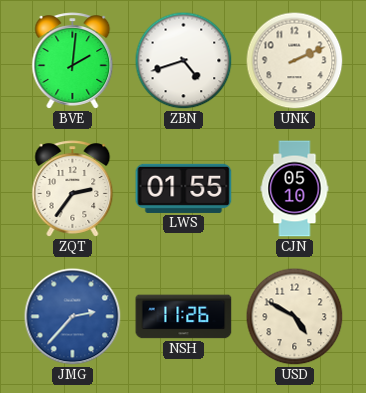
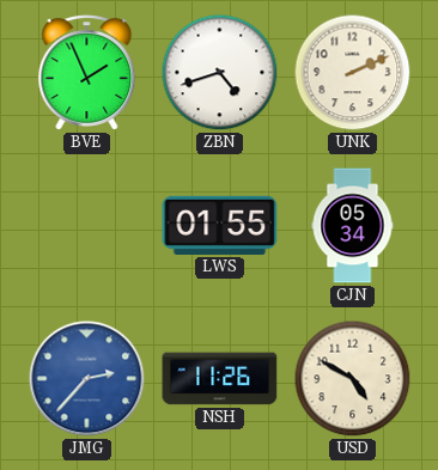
BVE: 2:01 -> 1:56 (87, 73)
ZQT: 2:36 -> none (73, 189)
CJN: 05:10 -> 05:34 (353, 226)
